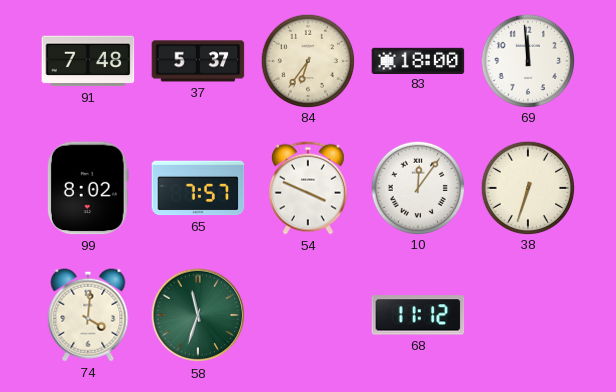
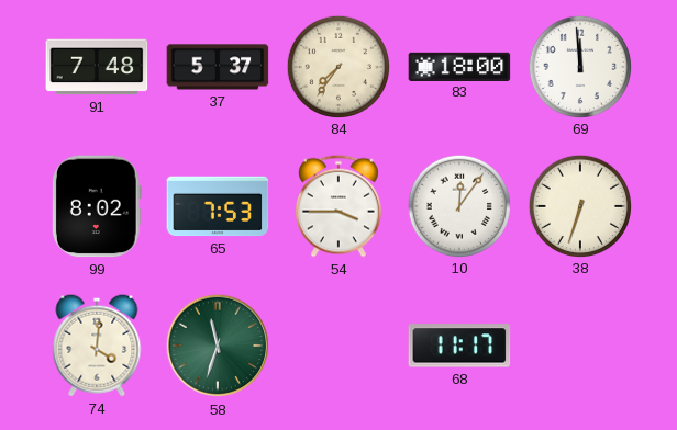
84: 6:36 -> 7:36 (337, 66)
65: 7:57 -> 7:53 (218, 206)
54: 3:49 -> 3:45 (338, 206)
68: 11:12 -> 11:17 (459, 346)
